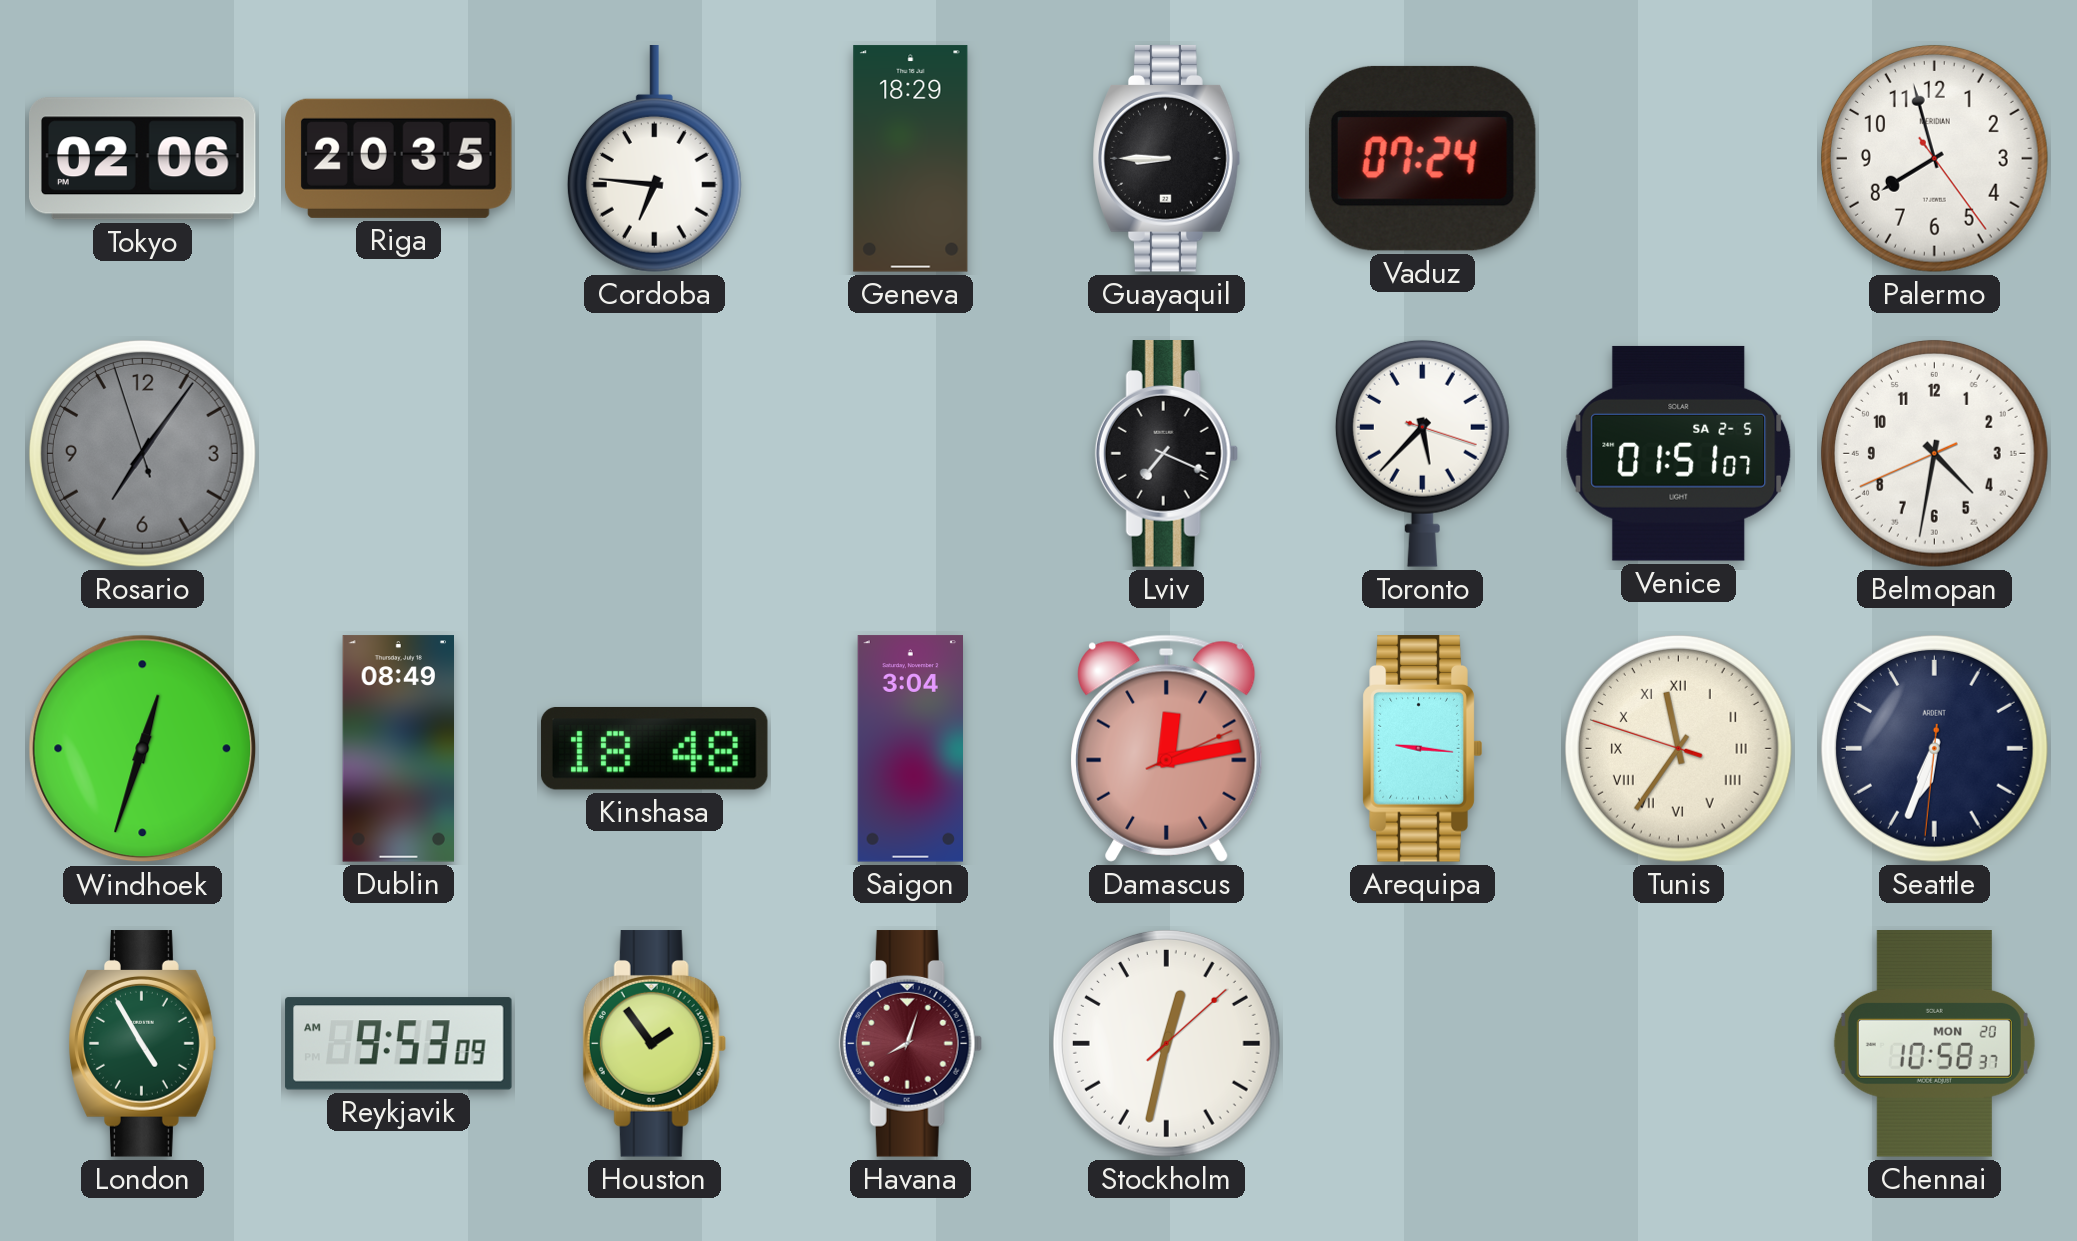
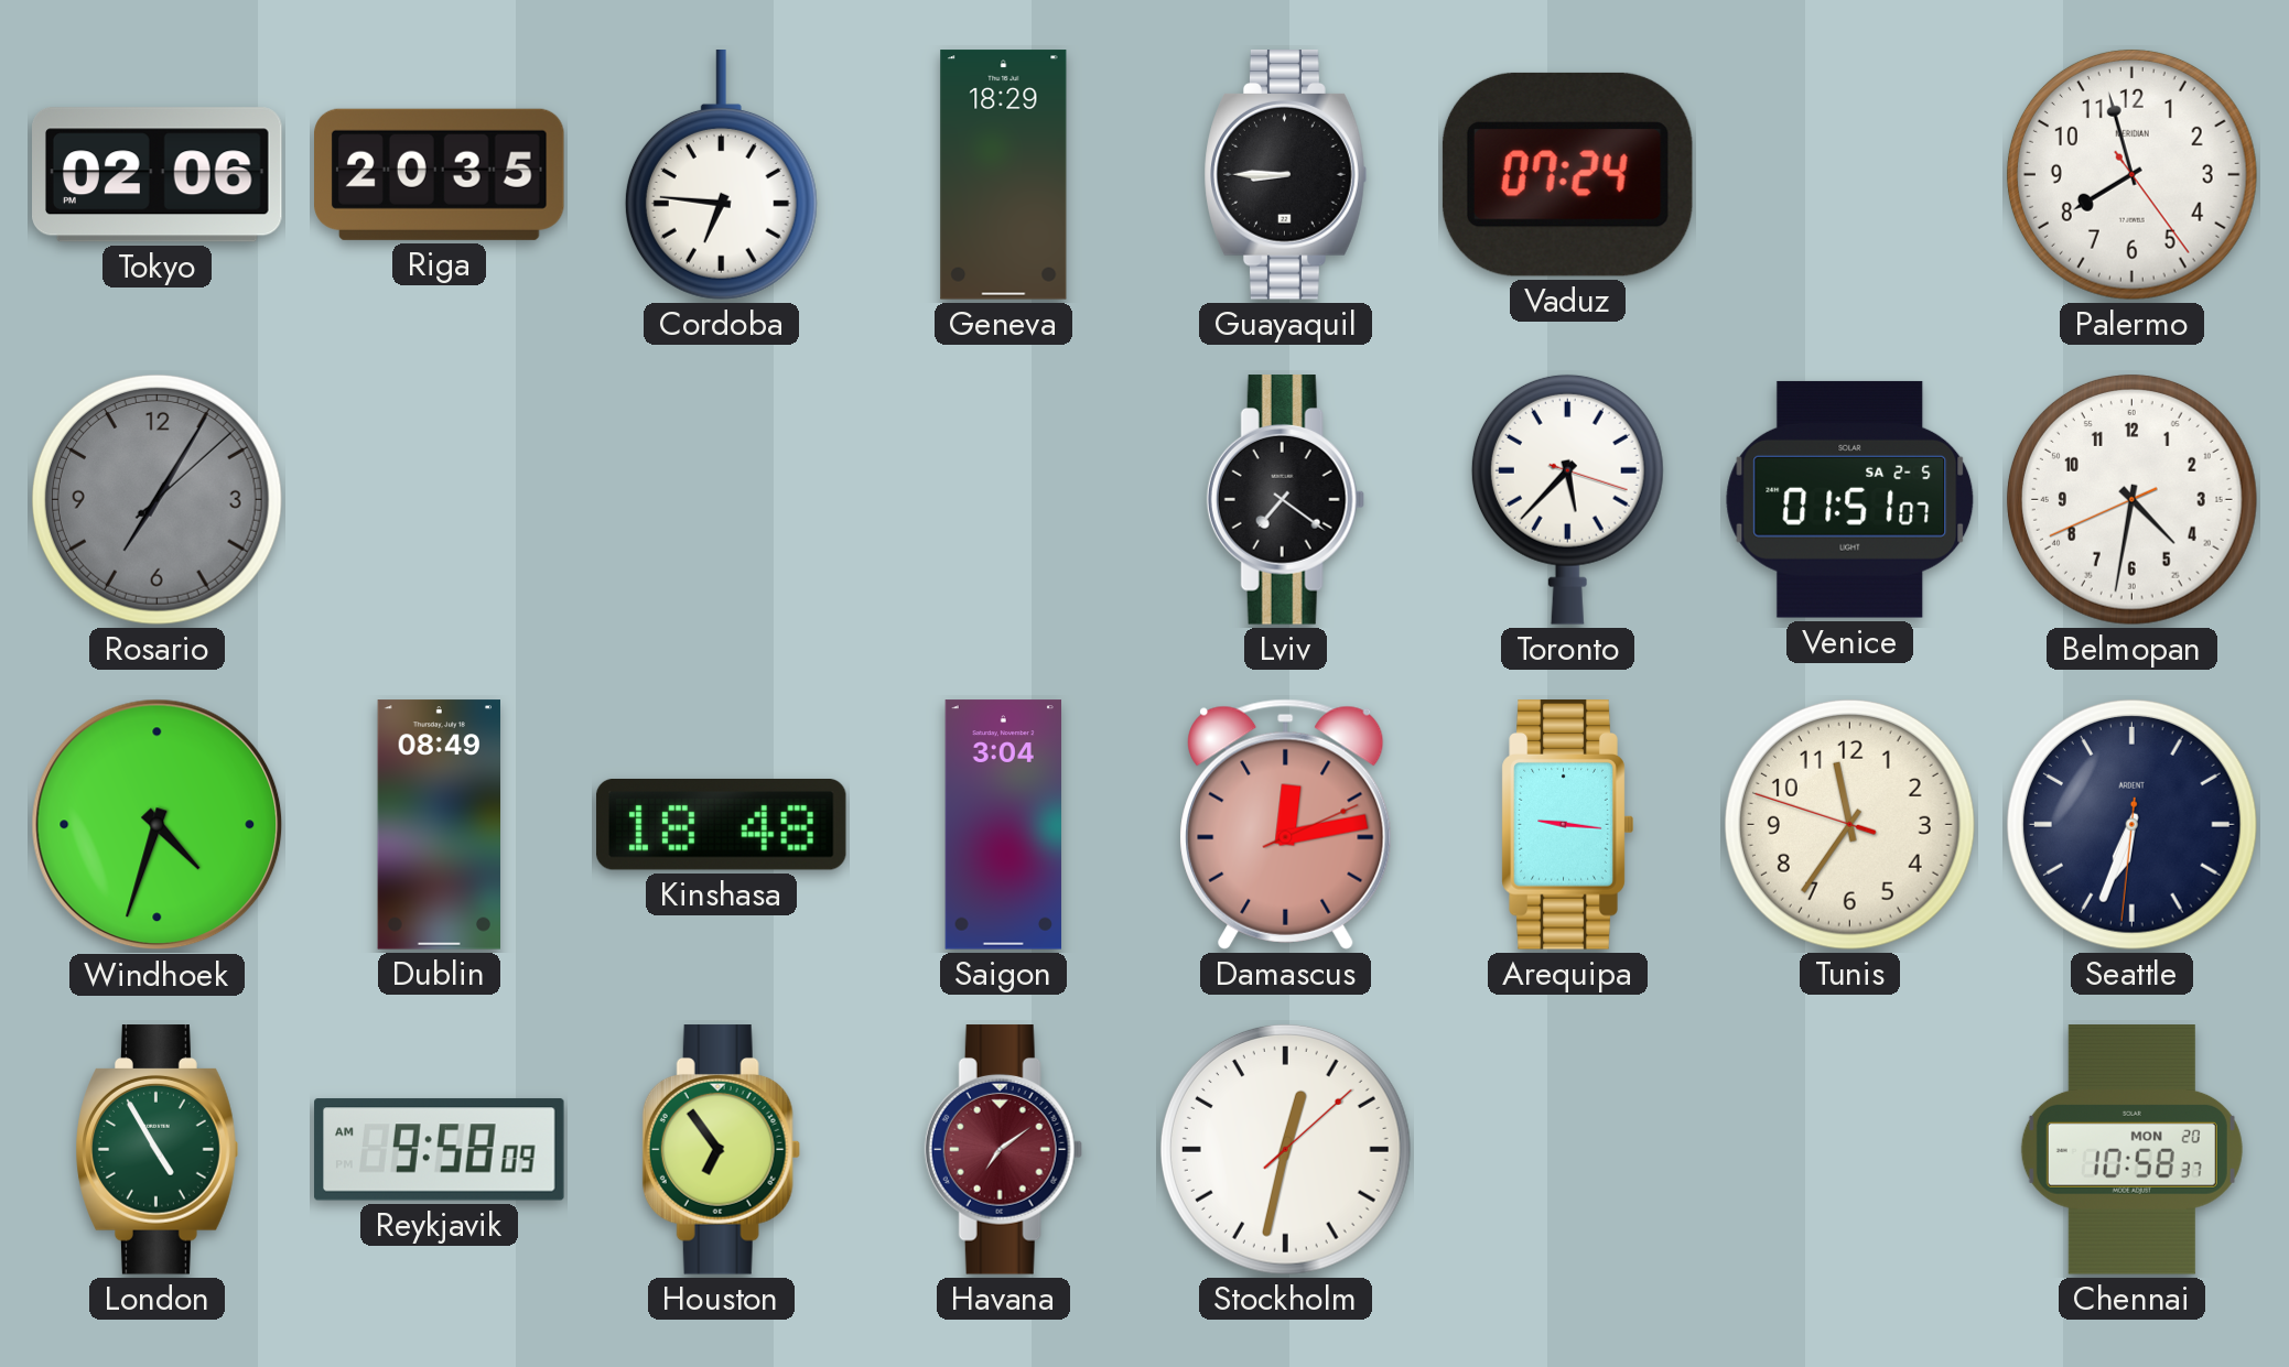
Rosario: 7:05:57 -> 7:05:08 (156, 499)
Lviv: 7:19 -> 7:21 (1285, 500)
Windhoek: 12:33 -> 4:33 (158, 825)
Tunis numerals: Roman -> Arabic (1849, 824)
Reykjavik: 9:53 -> 9:58 (440, 1150)
Houston: 1:54 -> 6:54 (721, 1150)
Havana: 8:03 -> 7:09 (1003, 1150)
